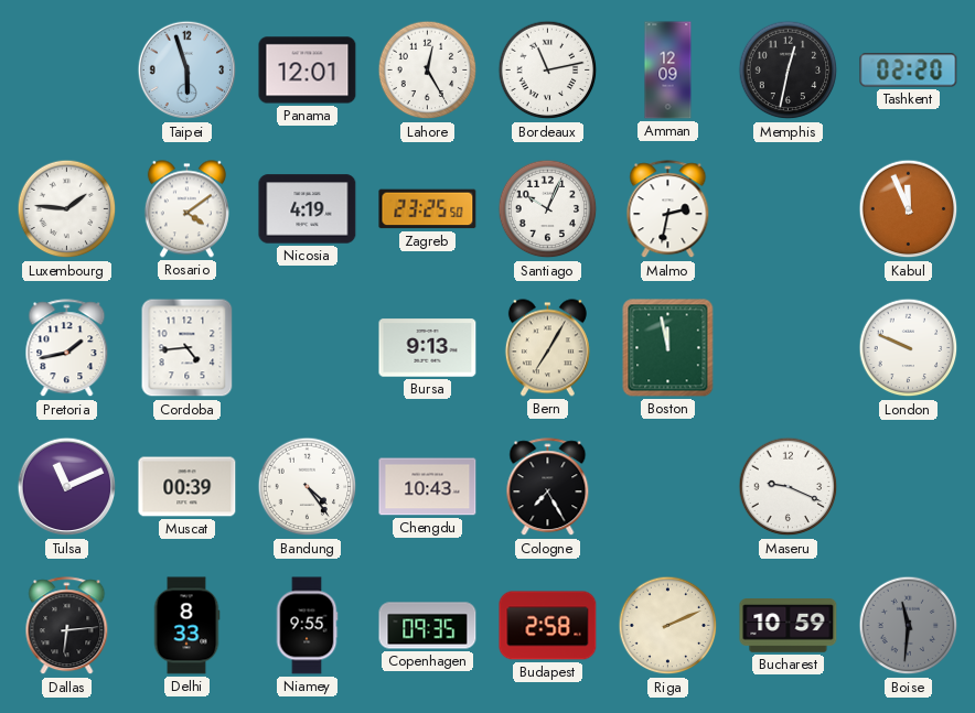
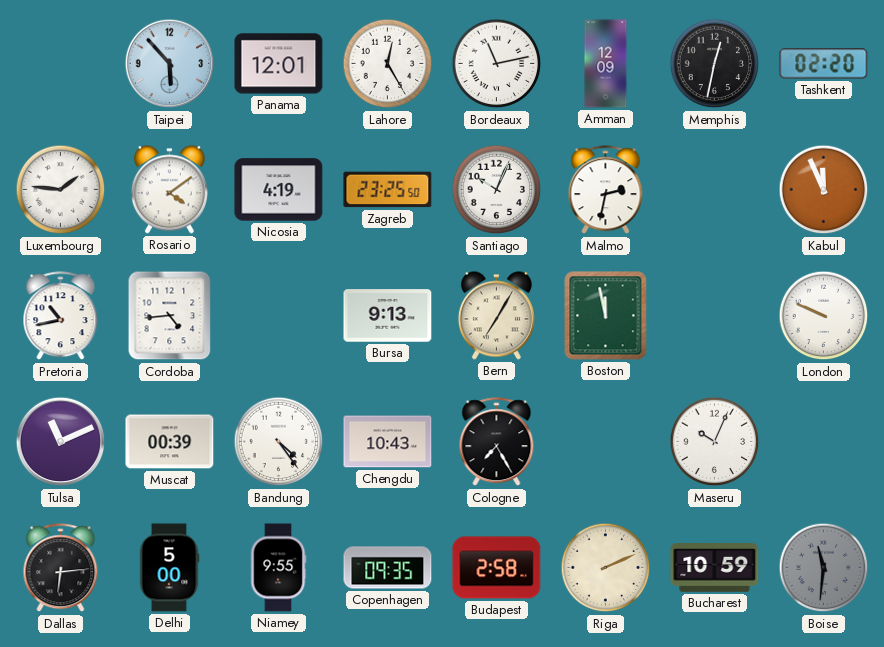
Taipei: 5:57 -> 5:53 (170, 64)
Pretoria: 1:43 -> 10:43 (61, 316)
Maseru: 9:19 -> 10:04 (715, 442)
Delhi: 8:33 -> 5:00 (169, 568)
